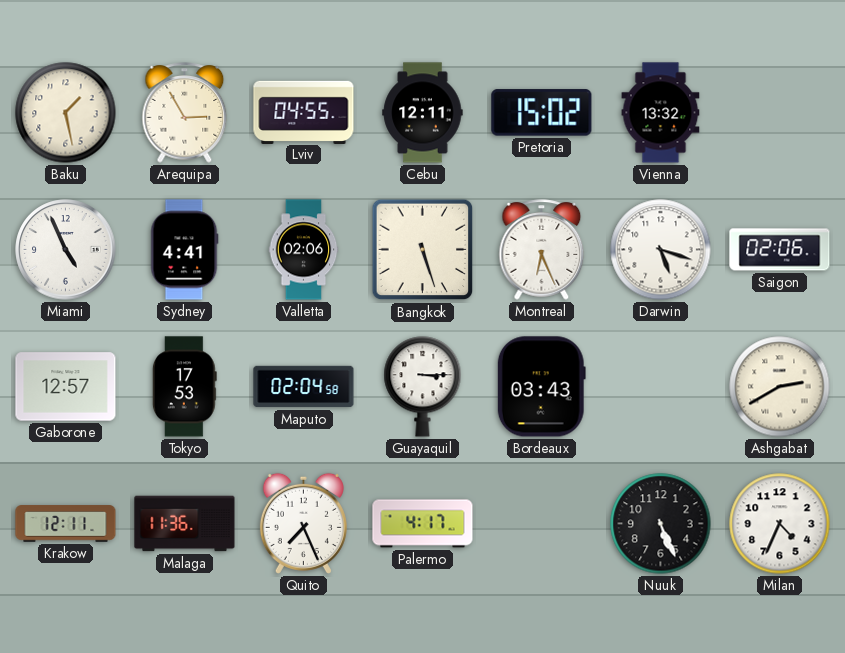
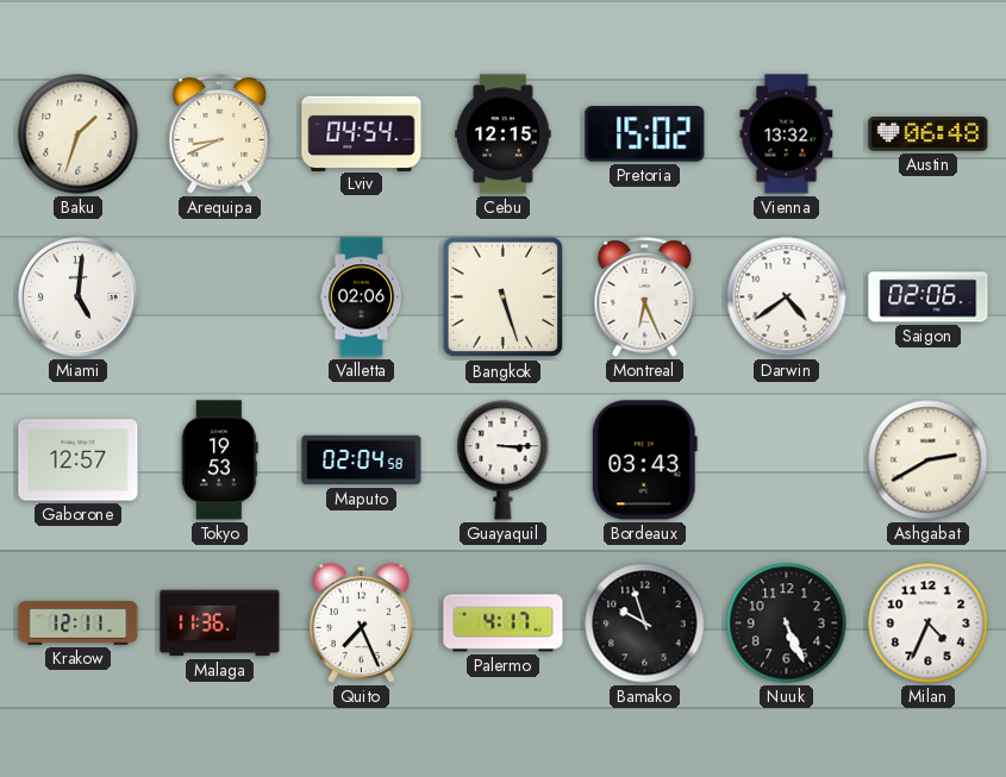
Baku: 1:28 -> 1:33 (79, 134)
Arequipa: 2:55 -> 8:41 (220, 134)
Lviv: 04:55 -> 04:54 (362, 133)
Cebu: 12:11 -> 12:15 (504, 134)
Austin: none -> 06:48 (929, 134)
Miami: 4:56 -> 5:01 (79, 297)
Sydney: 4:41 -> none (185, 250)
Darwin: 5:18 -> 4:39 (787, 297)
Tokyo: 17:53 -> 19:53 (219, 460)
Bamako: none -> 9:57 (645, 624)
